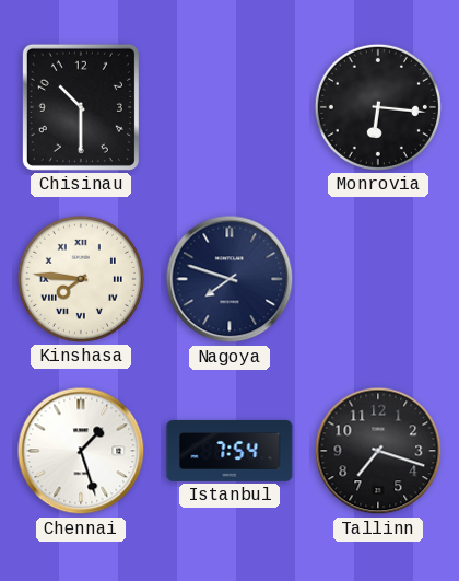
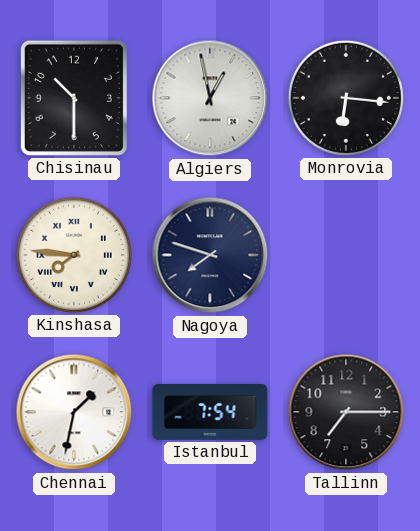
Algiers: none -> 12:58 (210, 98)
Chennai: 1:27 -> 1:32 (74, 412)
Tallinn: 7:18 -> 7:15 (346, 412)
